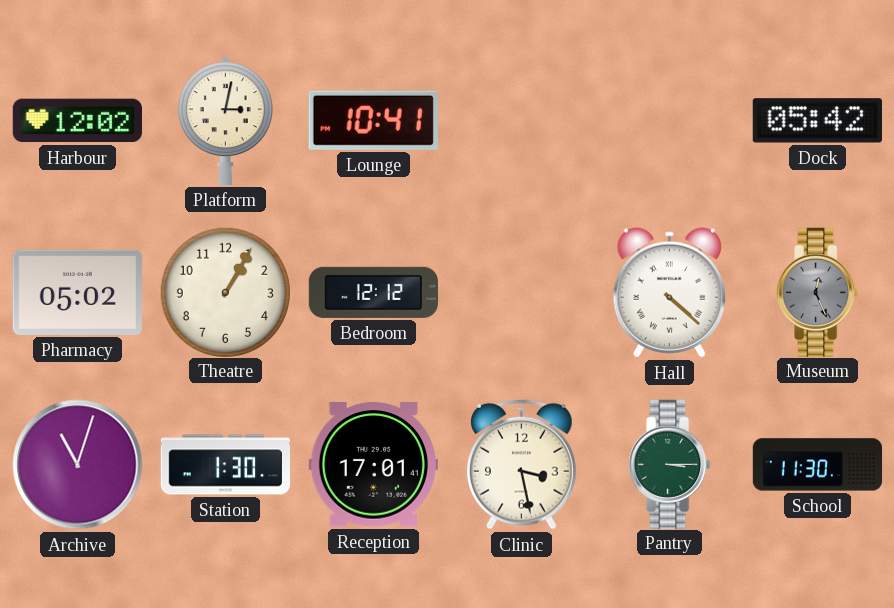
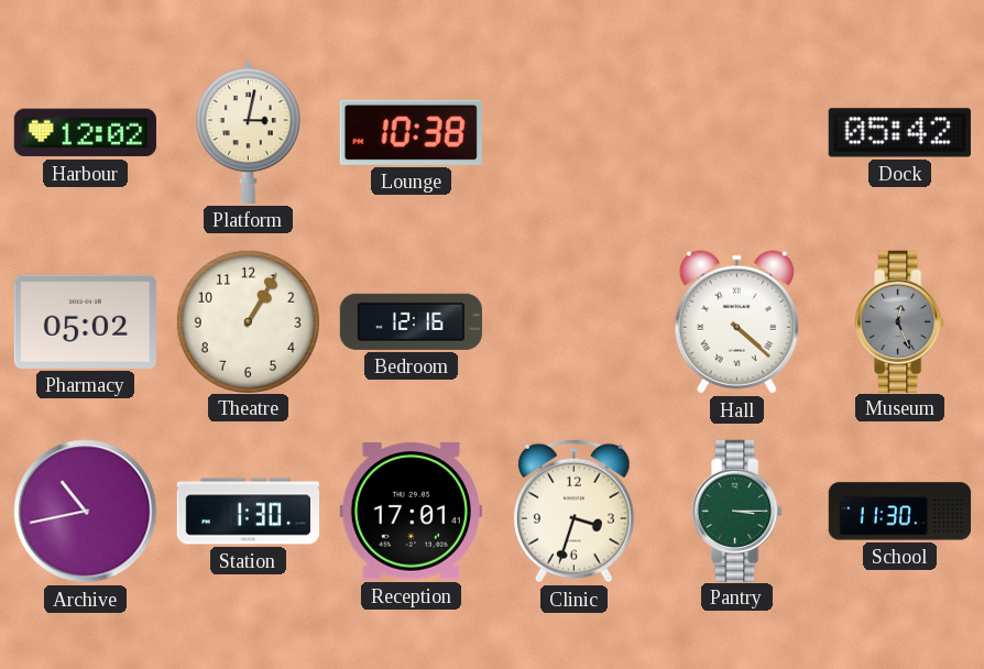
Lounge: 10:41 -> 10:38 (411, 132)
Bedroom: 12:12 -> 12:16 (411, 321)
Archive: 11:03 -> 10:43 (86, 512)
Clinic: 3:28 -> 3:33 (573, 511)
